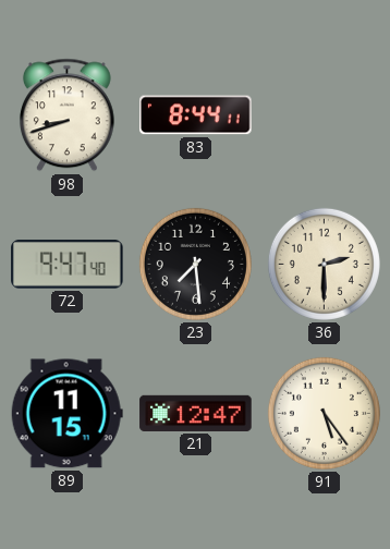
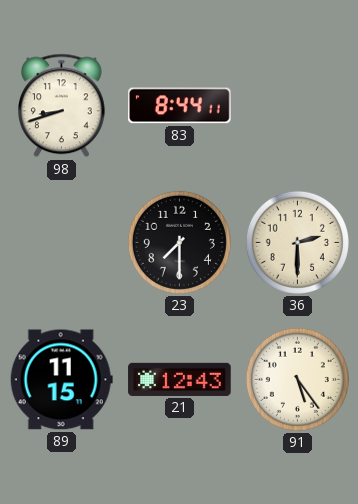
72: 9:47 -> none (68, 265)
23: 7:29 -> 7:30 (179, 242)
21: 12:47 -> 12:43 (180, 379)
